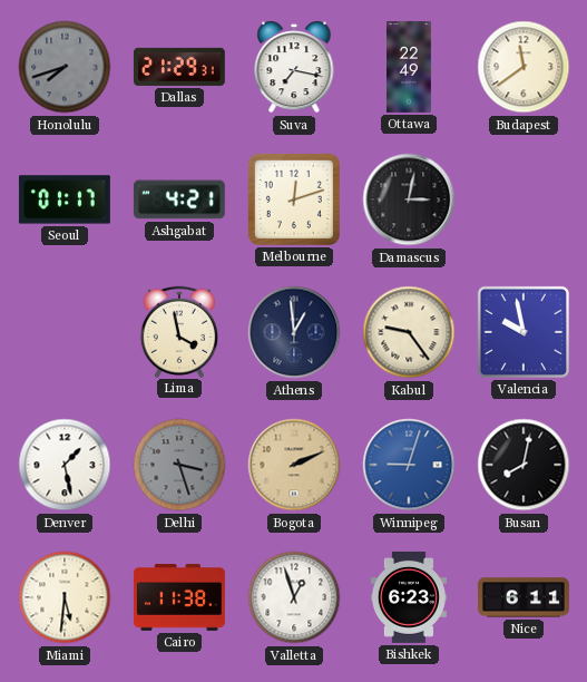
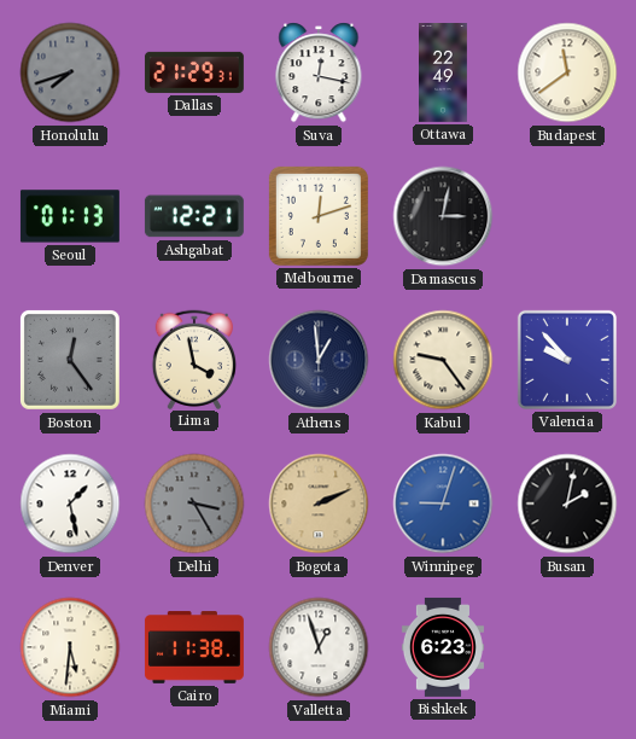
Suva: 7:17 -> 12:17 (319, 72)
Seoul: 01:17 -> 01:13 (70, 216)
Ashgabat: 4:21 -> 12:21 (194, 216)
Boston: none -> 12:24 (70, 360)
Valencia: 9:58 -> 9:53 (567, 360)
Delhi: 3:27 -> 3:25 (194, 504)
Busan: 8:02 -> 2:02 (567, 504)
Nice: 6:11 -> none (524, 597)
